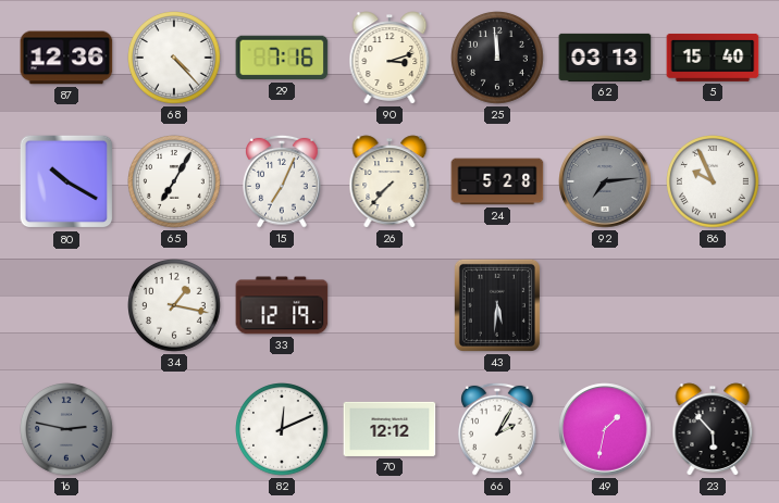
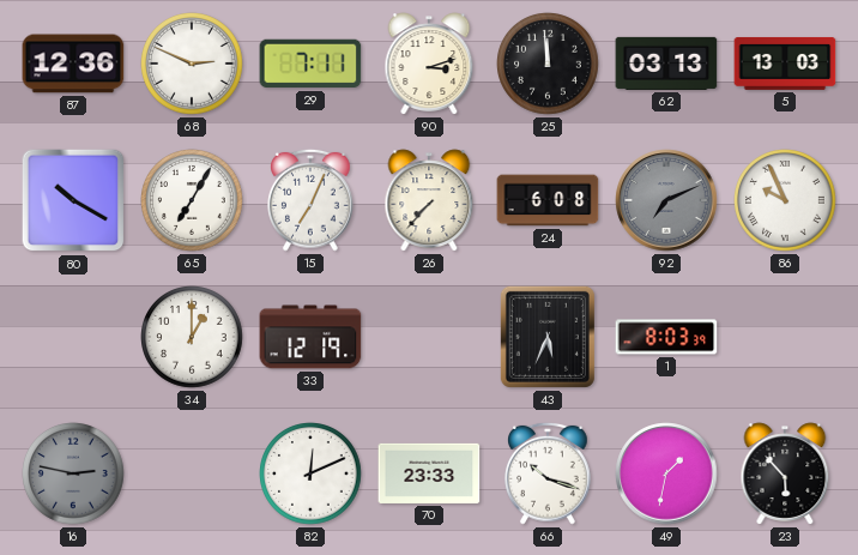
68: 4:23 -> 2:49 (192, 64)
29: 7:16 -> 7:11 (310, 64)
5: 15:40 -> 13:03 (785, 64)
24: 5:28 -> 6:08 (548, 200)
92: 7:14 -> 7:11 (666, 200)
34: 1:17 -> 1:00 (192, 337)
43: 5:31 -> 5:34 (548, 337)
1: none -> 8:03 (666, 337)
70: 12:12 -> 23:33 (429, 473)
66: 2:05 -> 10:18 (549, 473)
